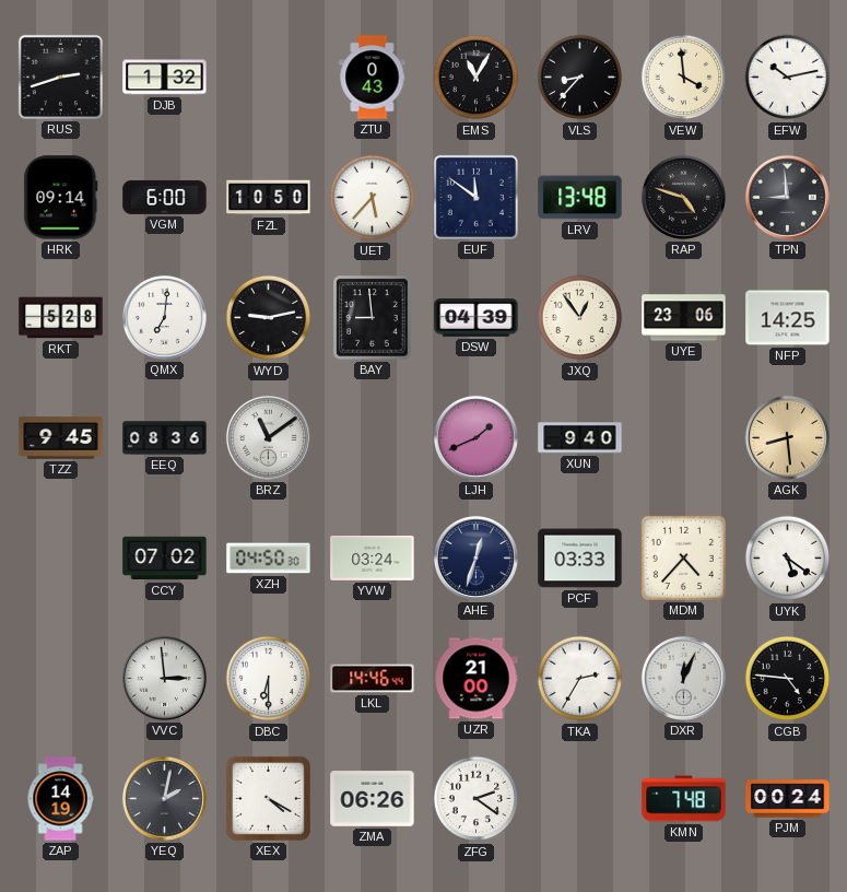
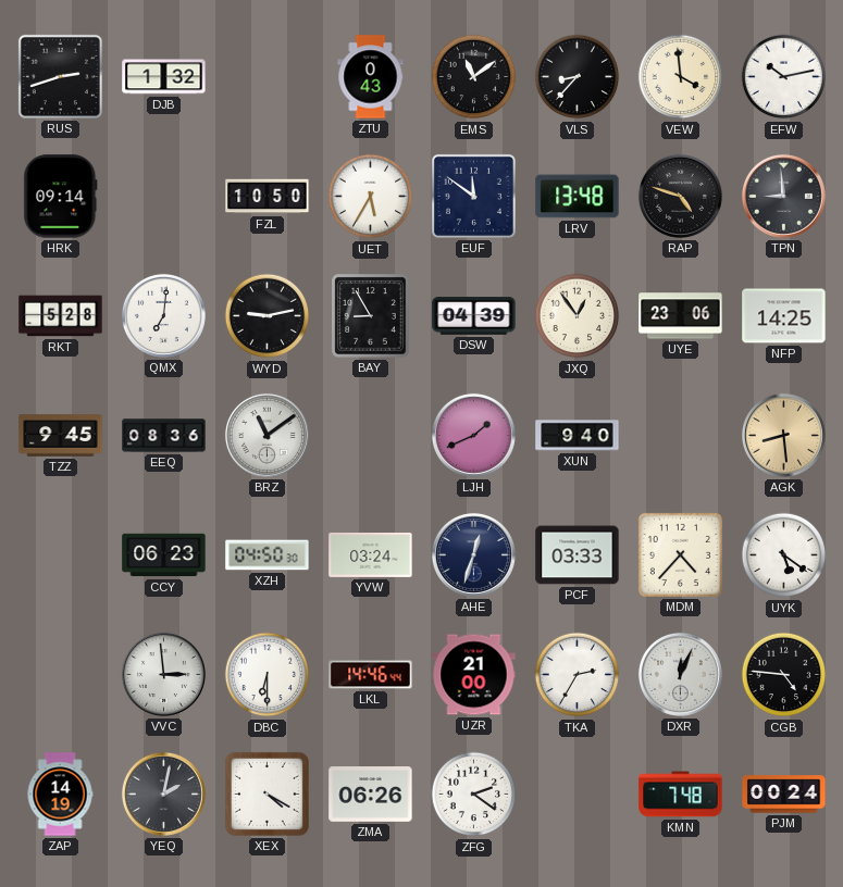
EMS: 11:05 -> 11:09 (474, 77)
VGM: 6:00 -> none (165, 197)
UET: 5:37 -> 5:35 (371, 197)
BAY: 8:59 -> 8:55 (371, 316)
CCY: 07:02 -> 06:23 (164, 555)
